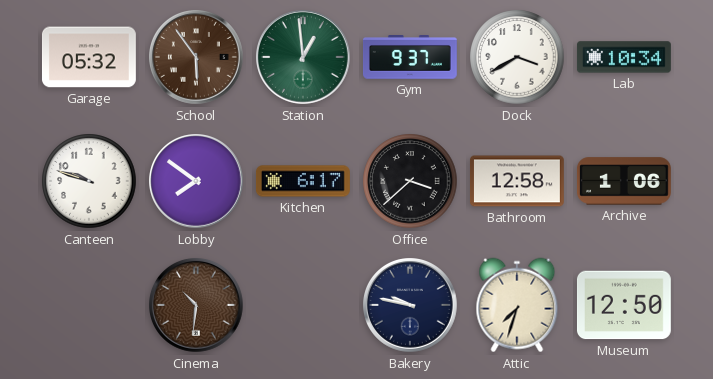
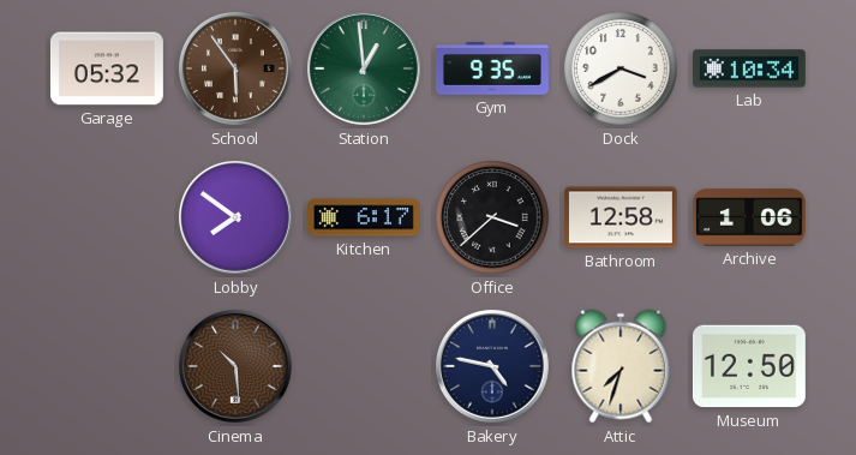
Gym: 9:37 -> 9:35 (492, 70)
Canteen: 9:48 -> none (89, 181)
Cinema: 10:31 -> 10:29 (237, 367)
Bakery: 9:47 -> 4:47 (493, 367)
